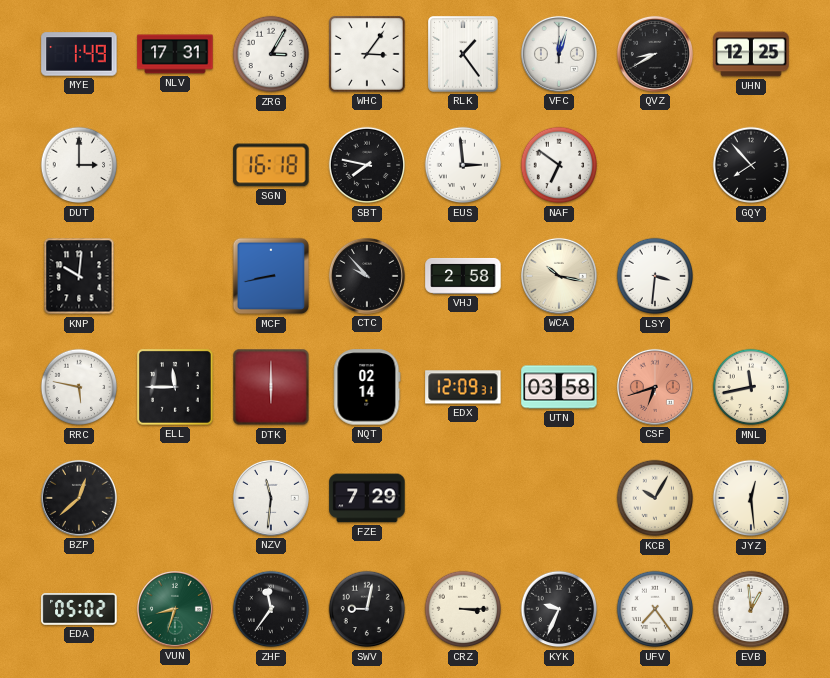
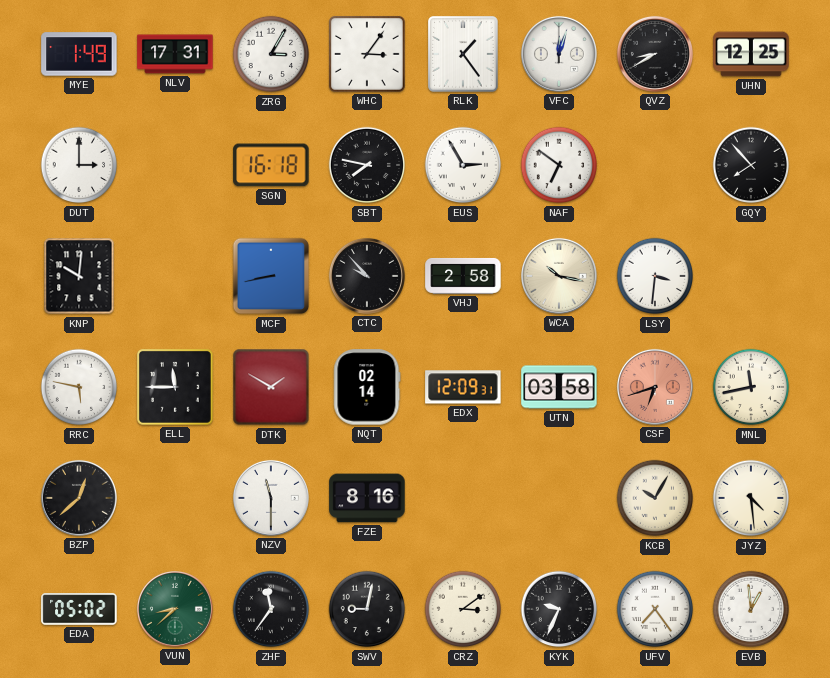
EUS: 2:59 -> 2:55 (463, 165)
DTK: 6:00 -> 1:50 (271, 387)
NZV: 11:31 -> 11:30 (271, 498)
FZE: 7:29 -> 8:16 (367, 498)
JYZ: 12:29 -> 4:29 (751, 498)
VUN: 8:33 -> 8:38 (175, 609)
CRZ: 3:15 -> 3:09 (463, 609)
